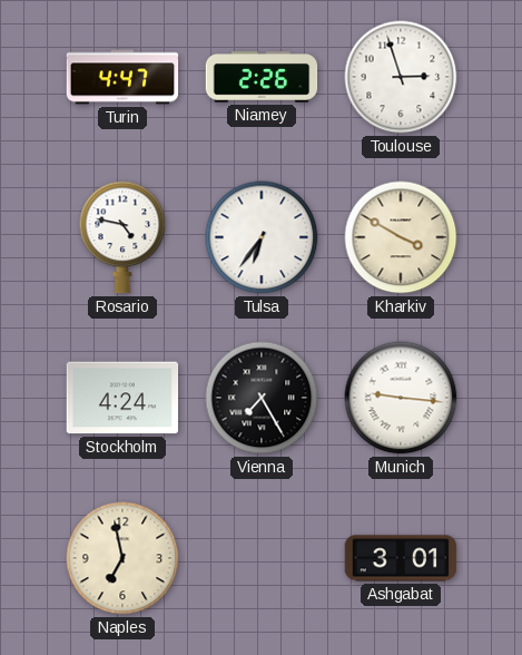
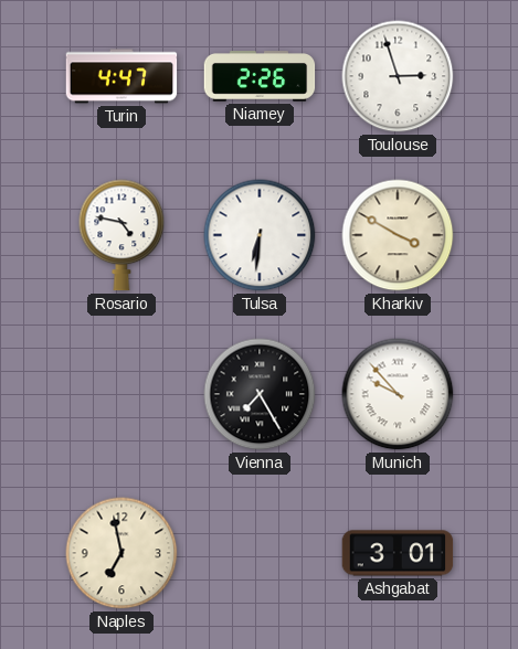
Tulsa: 6:36 -> 6:31 (260, 235)
Stockholm: 4:24 -> none (122, 398)
Munich: 9:16 -> 9:53 (398, 394)
